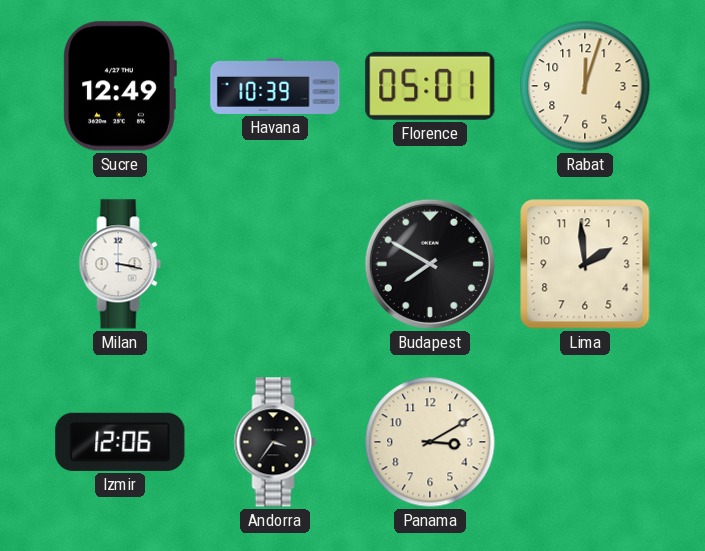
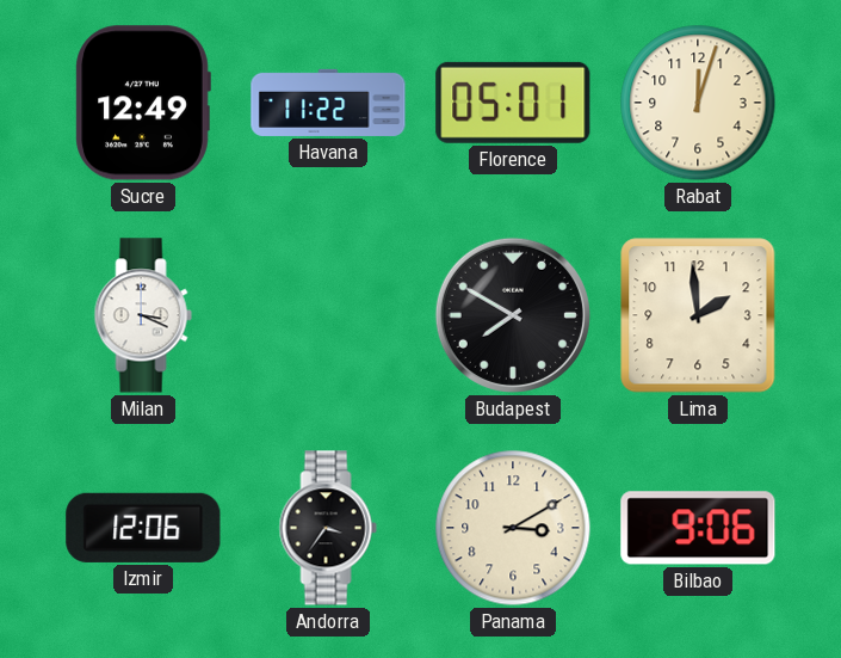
Havana: 10:39 -> 11:22 (328, 103)
Milan: 3:17 -> 3:19 (143, 315)
Bilbao: none -> 9:06 (698, 528)
